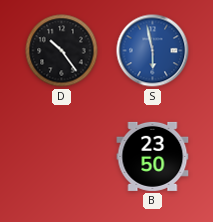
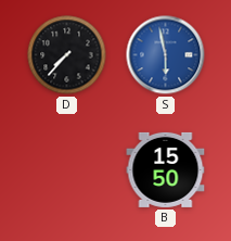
D: 10:24 -> 7:37 (67, 55)
B: 23:50 -> 15:50 (166, 169)
